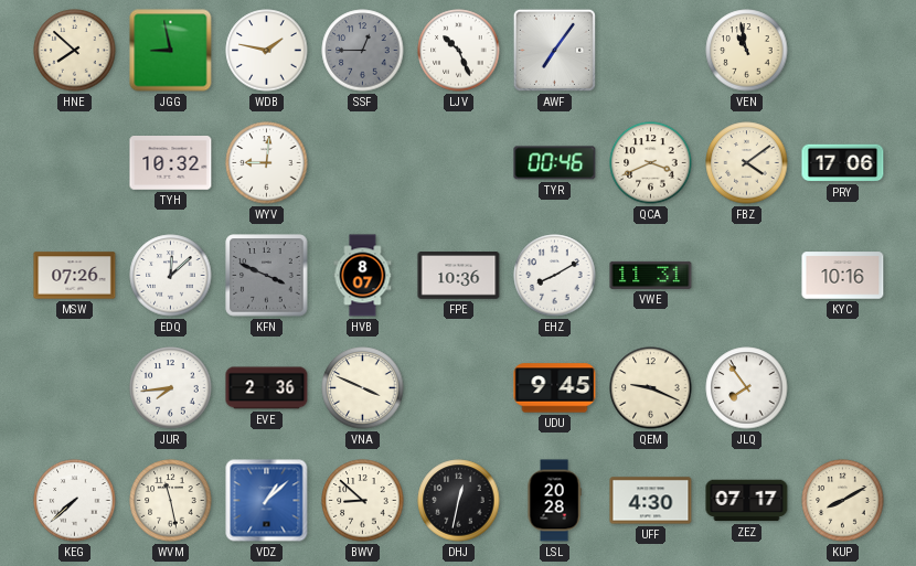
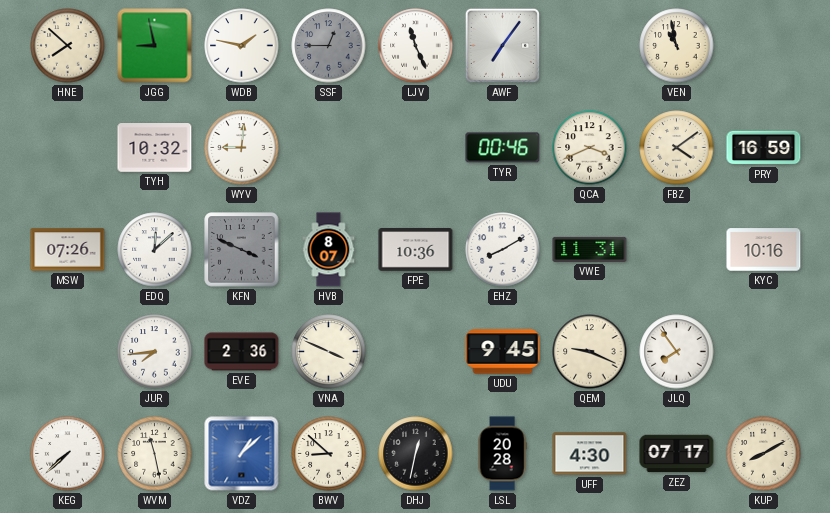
LJV: 10:26 -> 11:26 (416, 46)
PRY: 17:06 -> 16:59 (764, 148)
